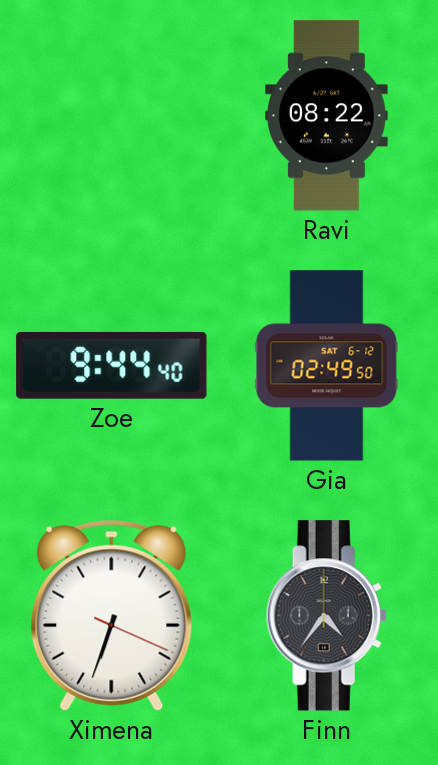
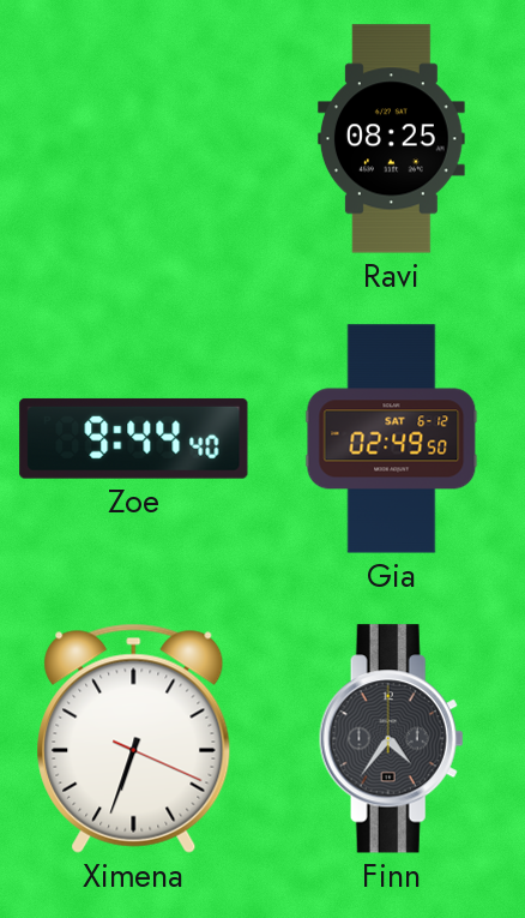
Ravi: 08:22 -> 08:25 (391, 139)
